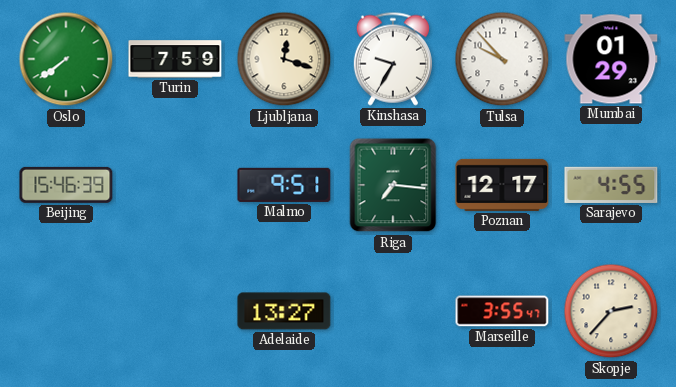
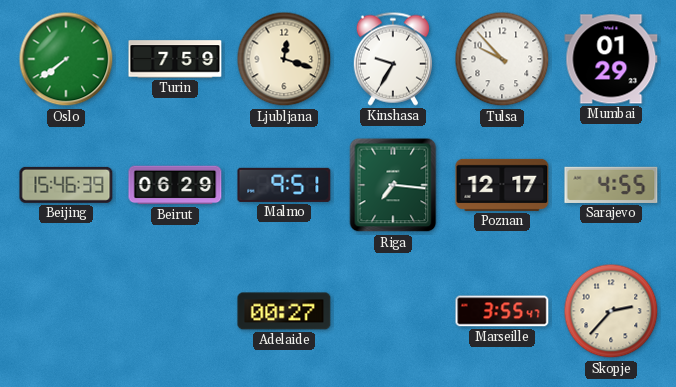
Beirut: none -> 06:29 (175, 185)
Adelaide: 13:27 -> 00:27 (284, 311)
